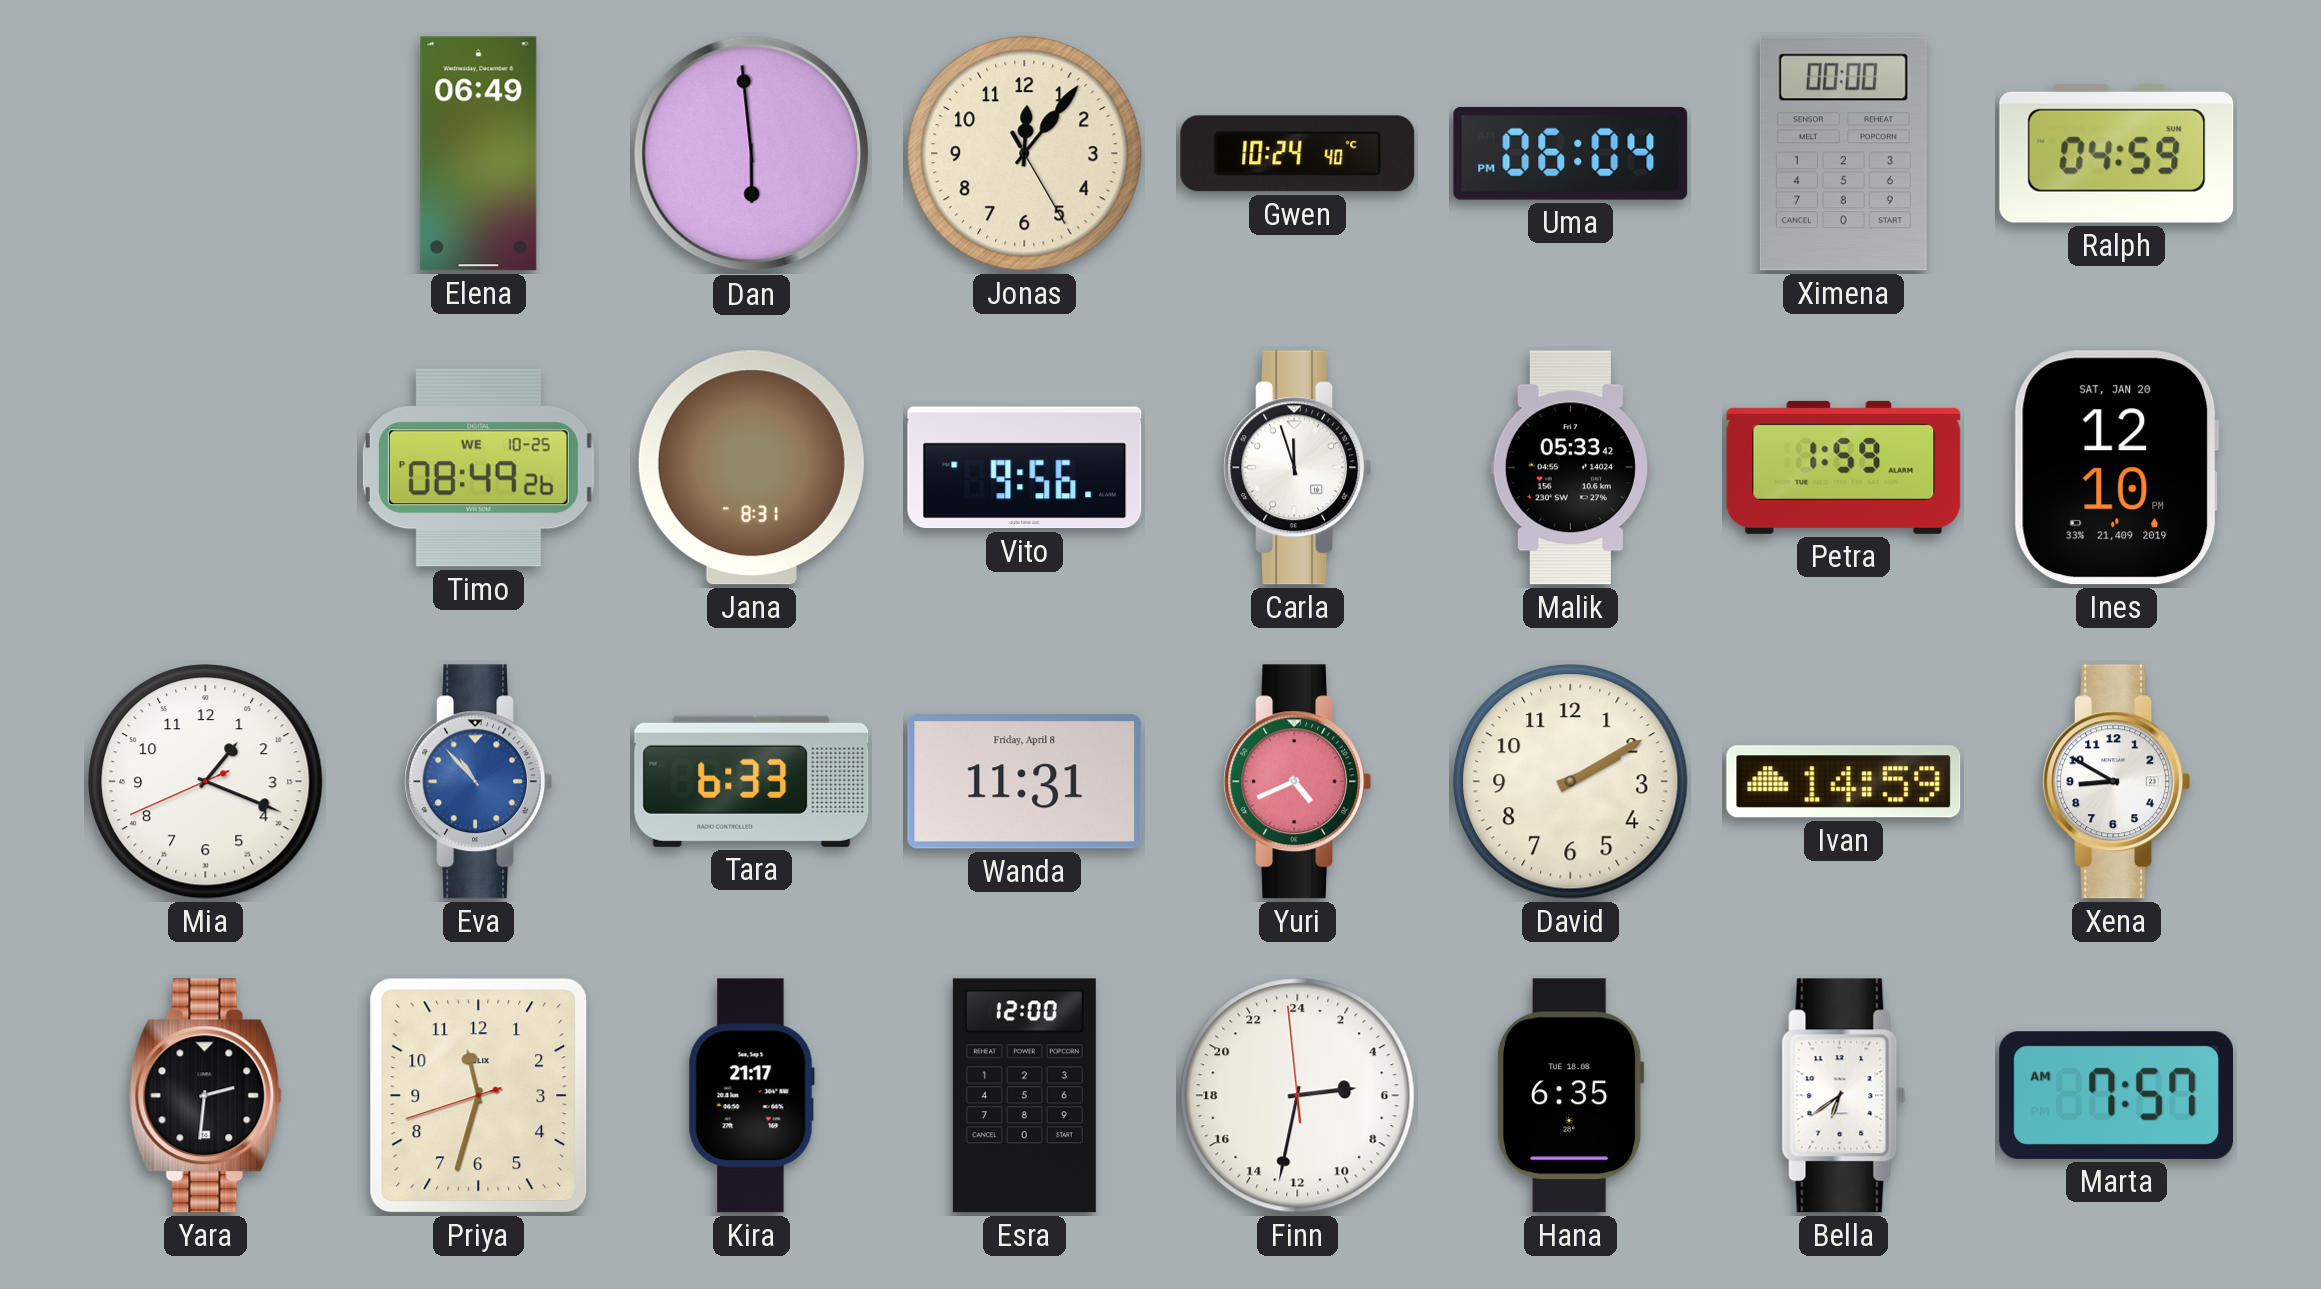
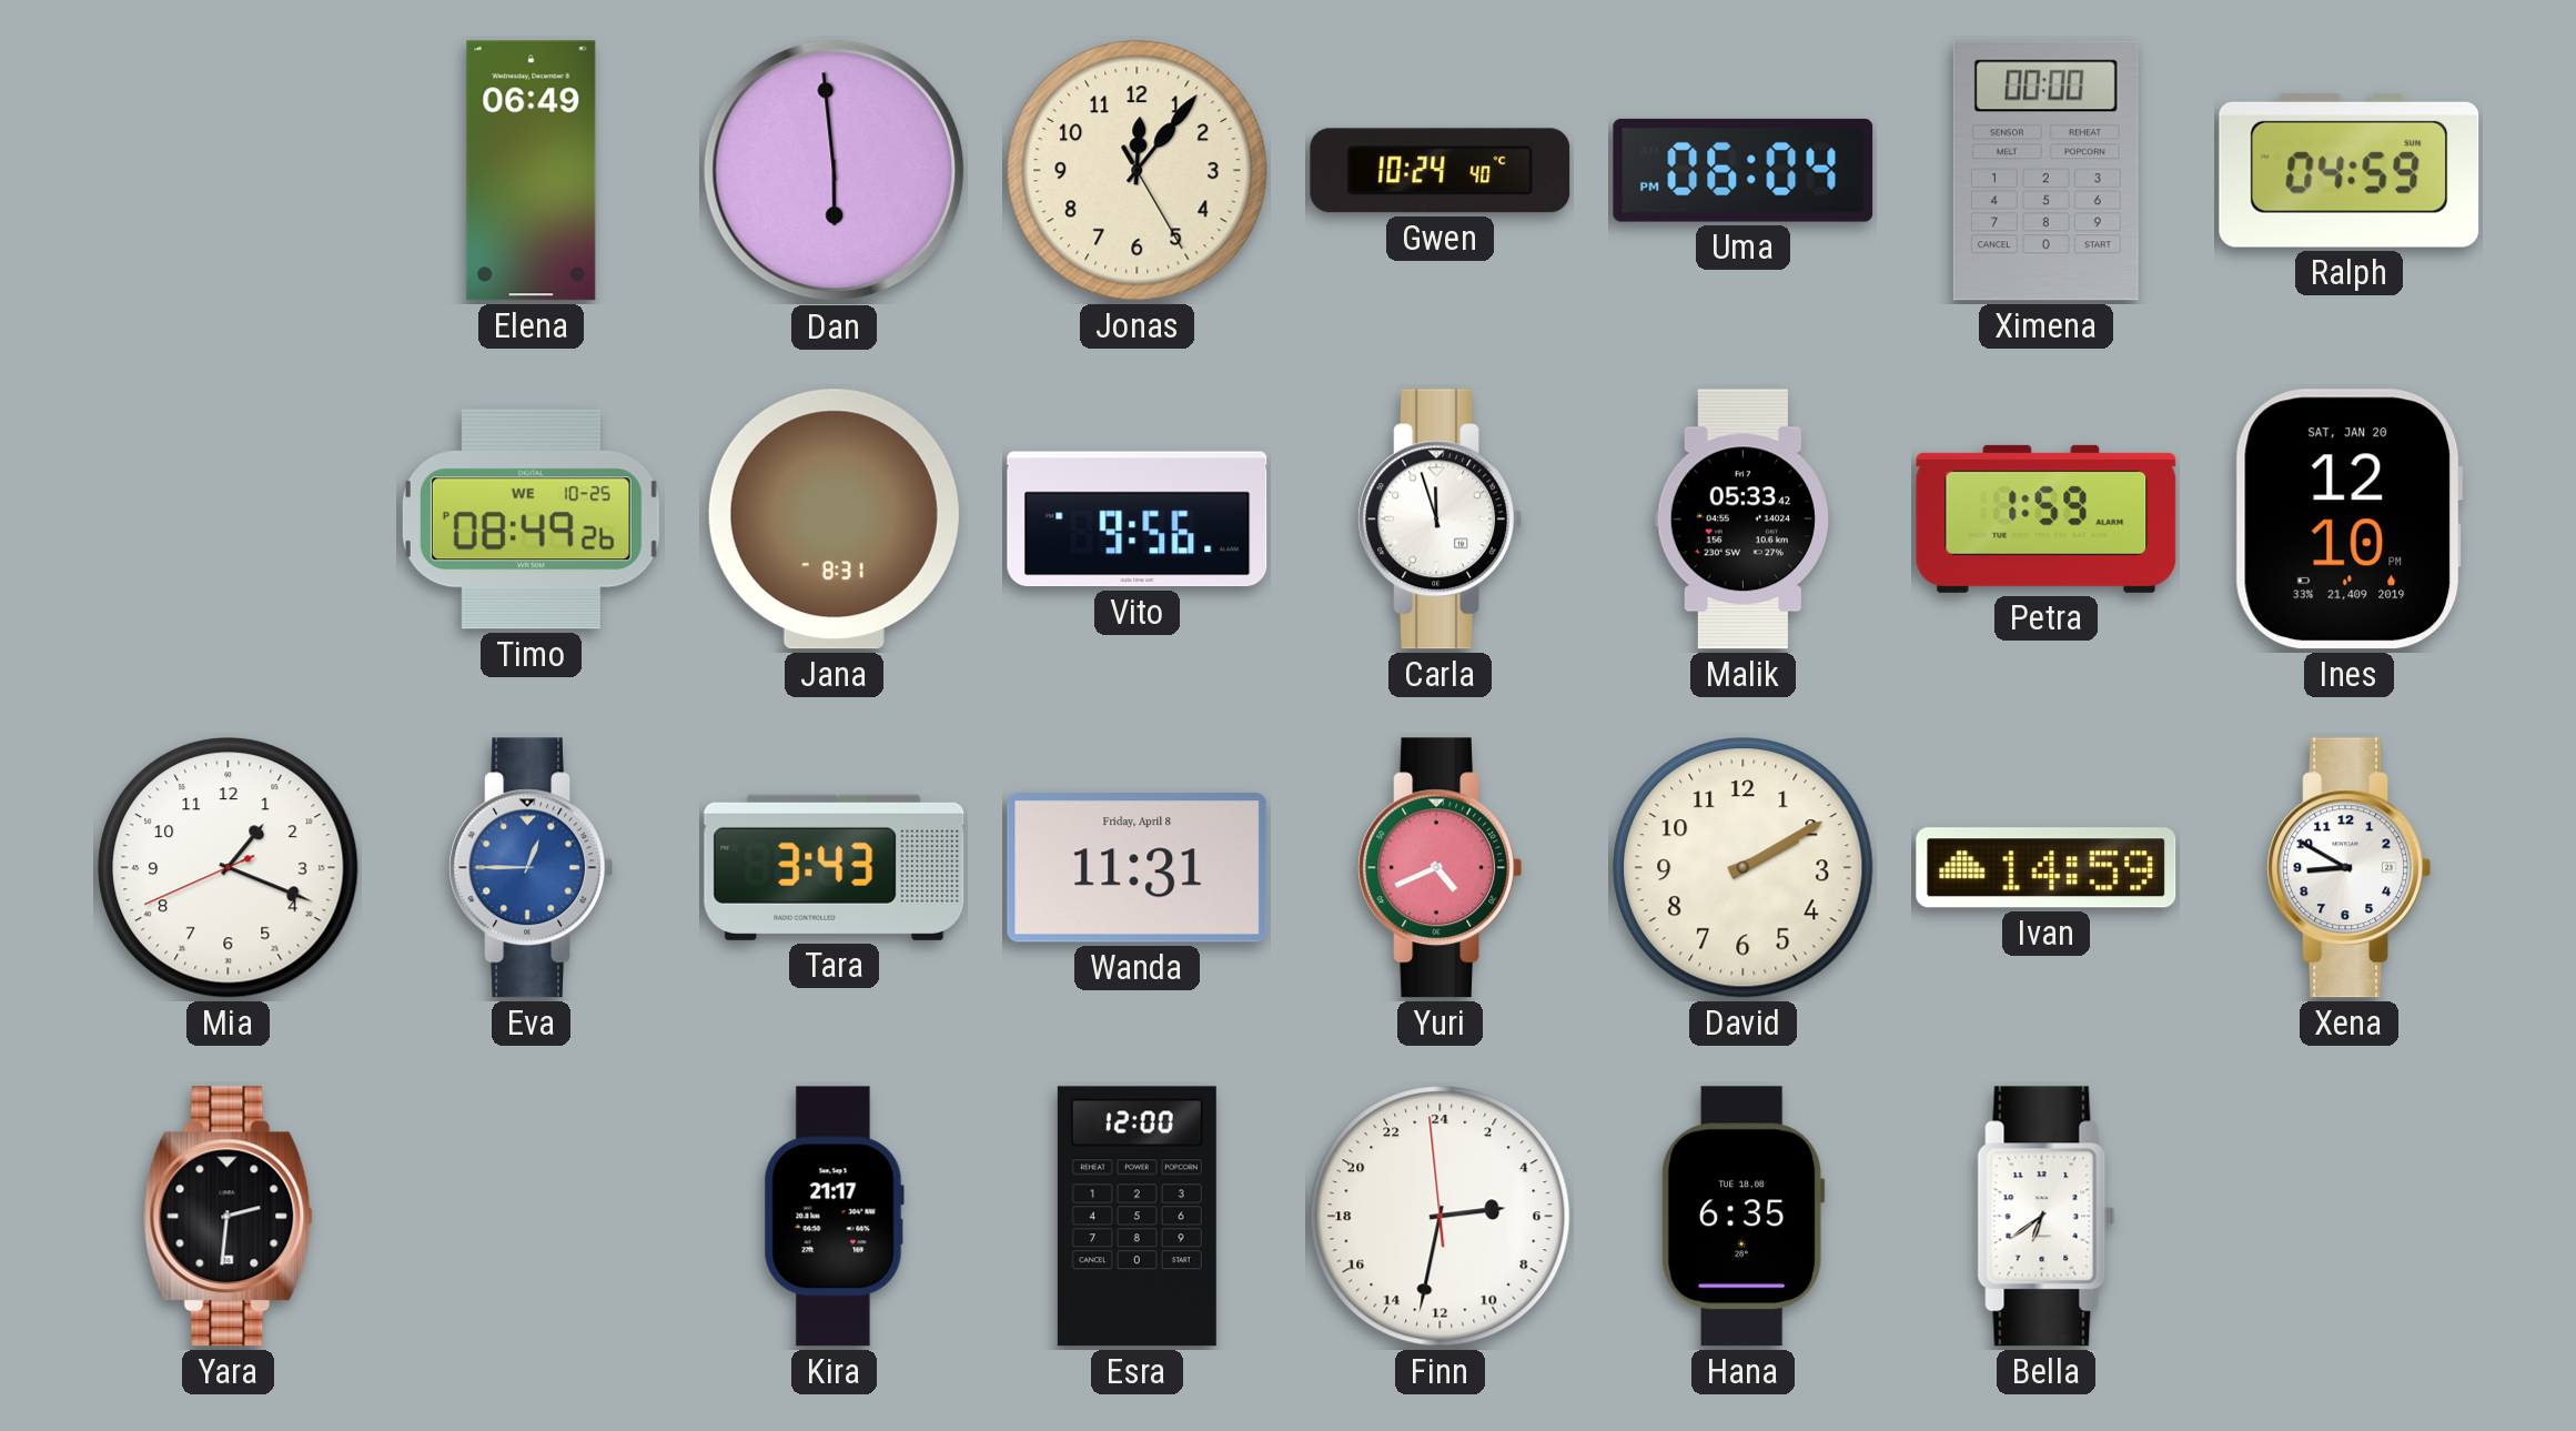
Eva: 10:53 -> 12:45 (531, 868)
Tara: 6:33 -> 3:43 (835, 867)
Priya: 11:32 -> none (479, 1096)
Marta: 7:57 -> none (2116, 1095)
